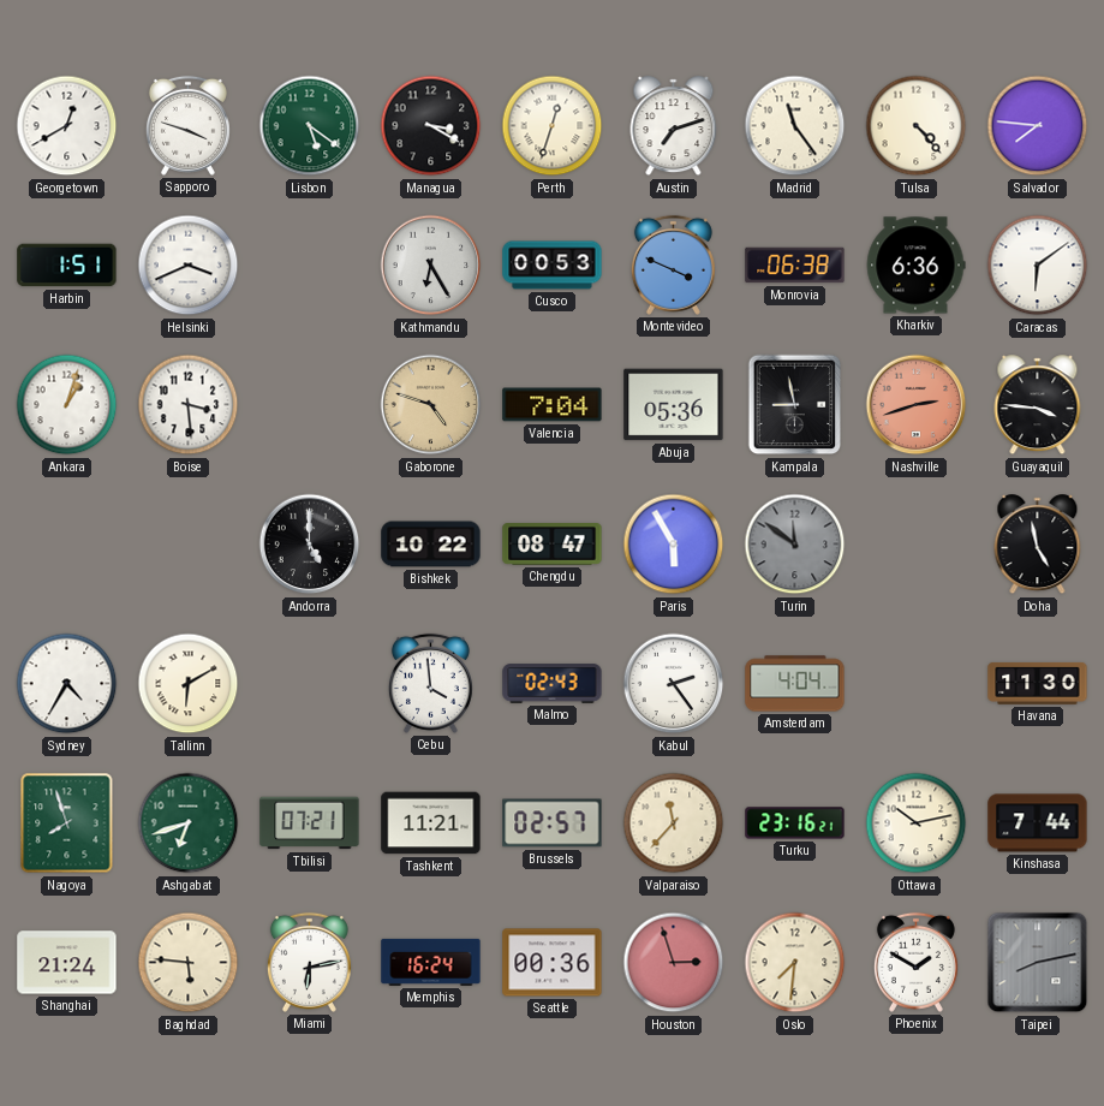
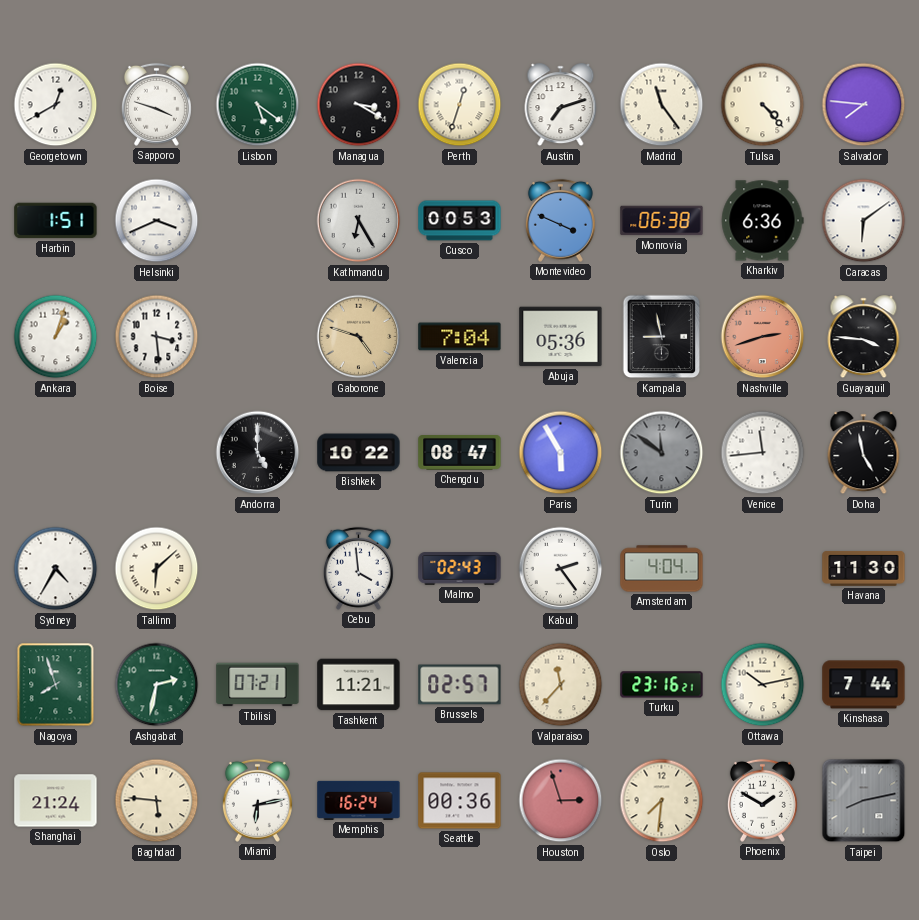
Venice: none -> 11:44 (763, 453)
Tallinn: 6:10 -> 6:08 (157, 569)
Ashgabat: 6:42 -> 2:32 (157, 685)
